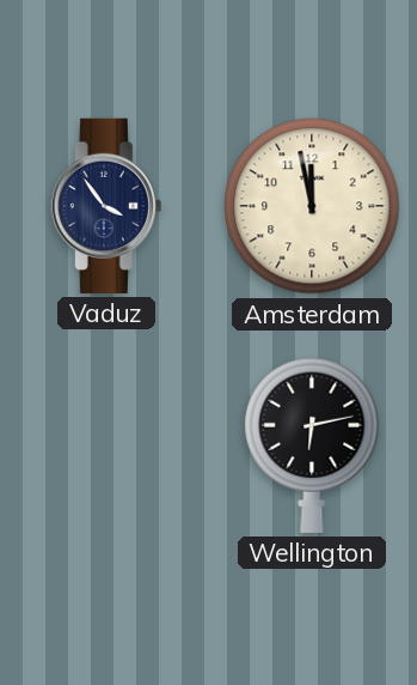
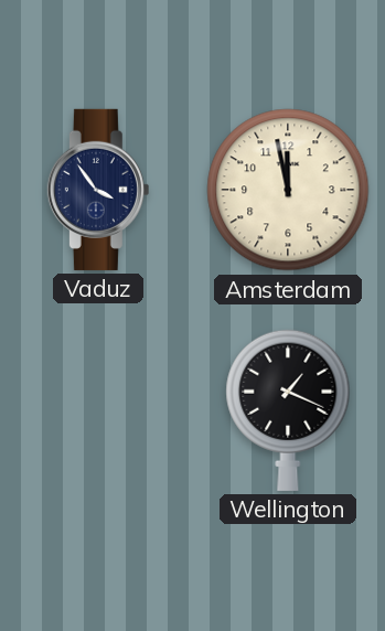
Wellington: 6:13 -> 1:19 (288, 410)
